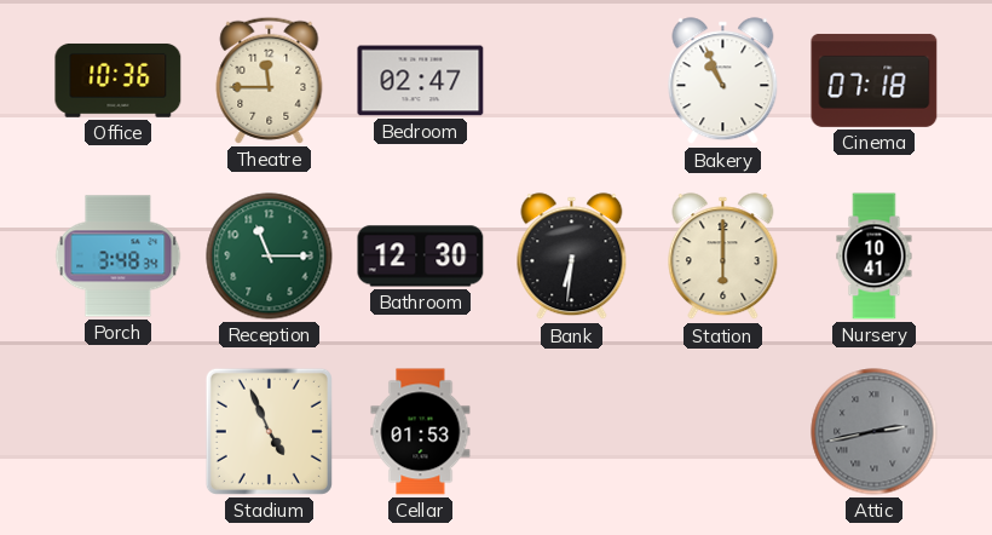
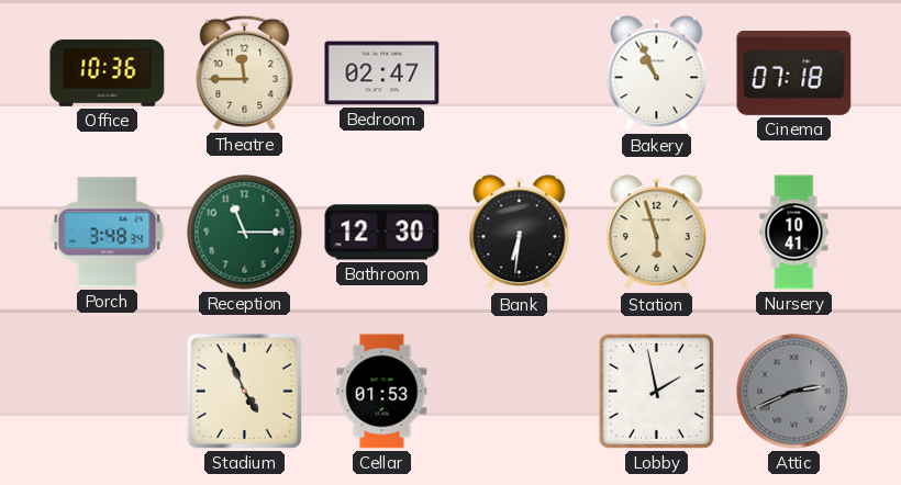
Station: 6:00 -> 5:57 (657, 233)
Lobby: none -> 1:58 (656, 391)
Attic: 2:43 -> 2:41 (794, 392)
